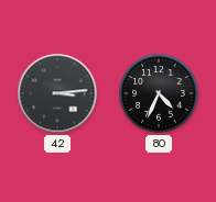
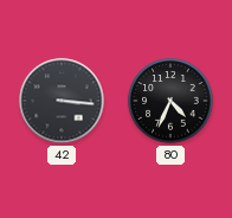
42: 3:14 -> 3:16 (62, 101)
